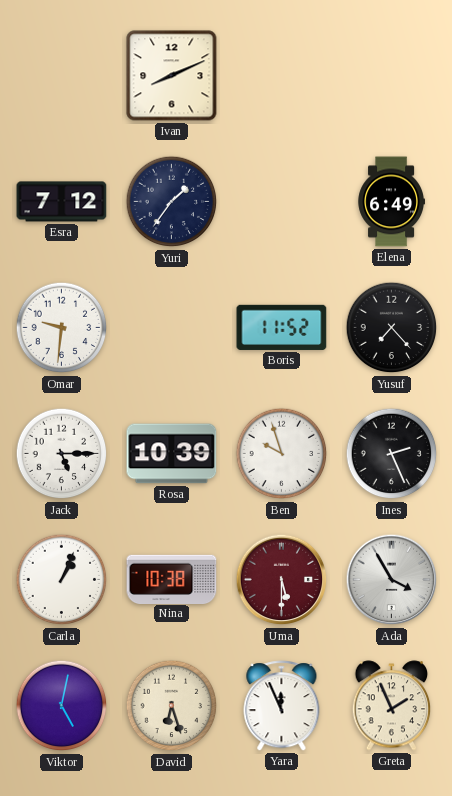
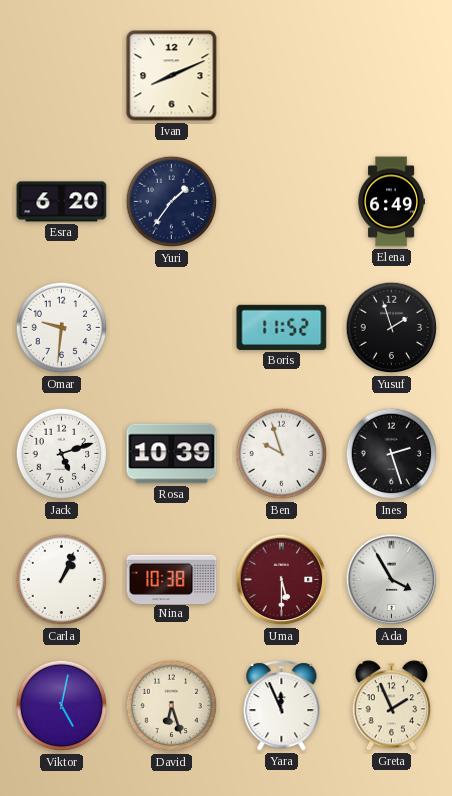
Esra: 7:12 -> 6:20 (62, 202)
Yusuf: 7:23 -> 1:57 (392, 328)
Jack: 5:15 -> 5:12 (62, 454)
Ines: 2:26 -> 2:27 (392, 454)
